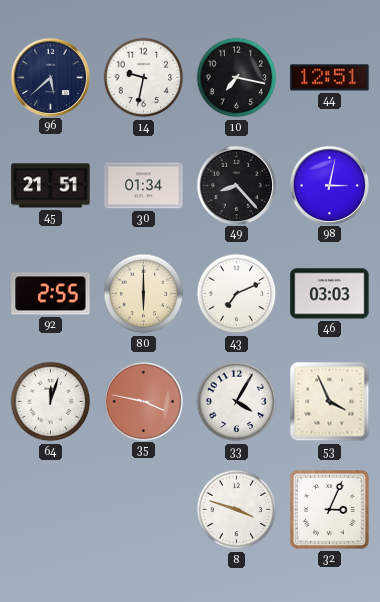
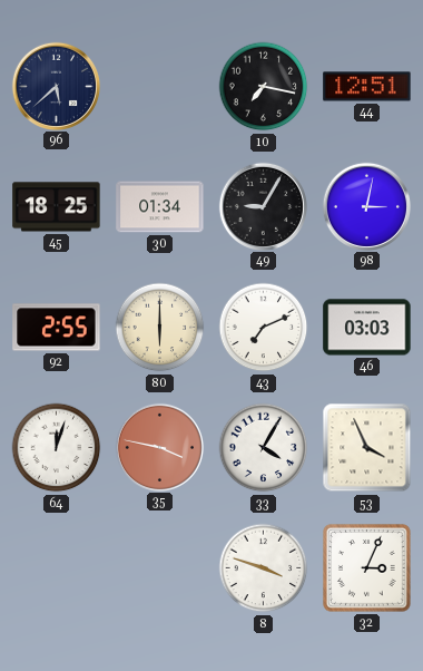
14: 9:32 -> none (144, 78)
45: 21:51 -> 18:25 (57, 207)
49: 8:23 -> 9:05 (263, 206)
